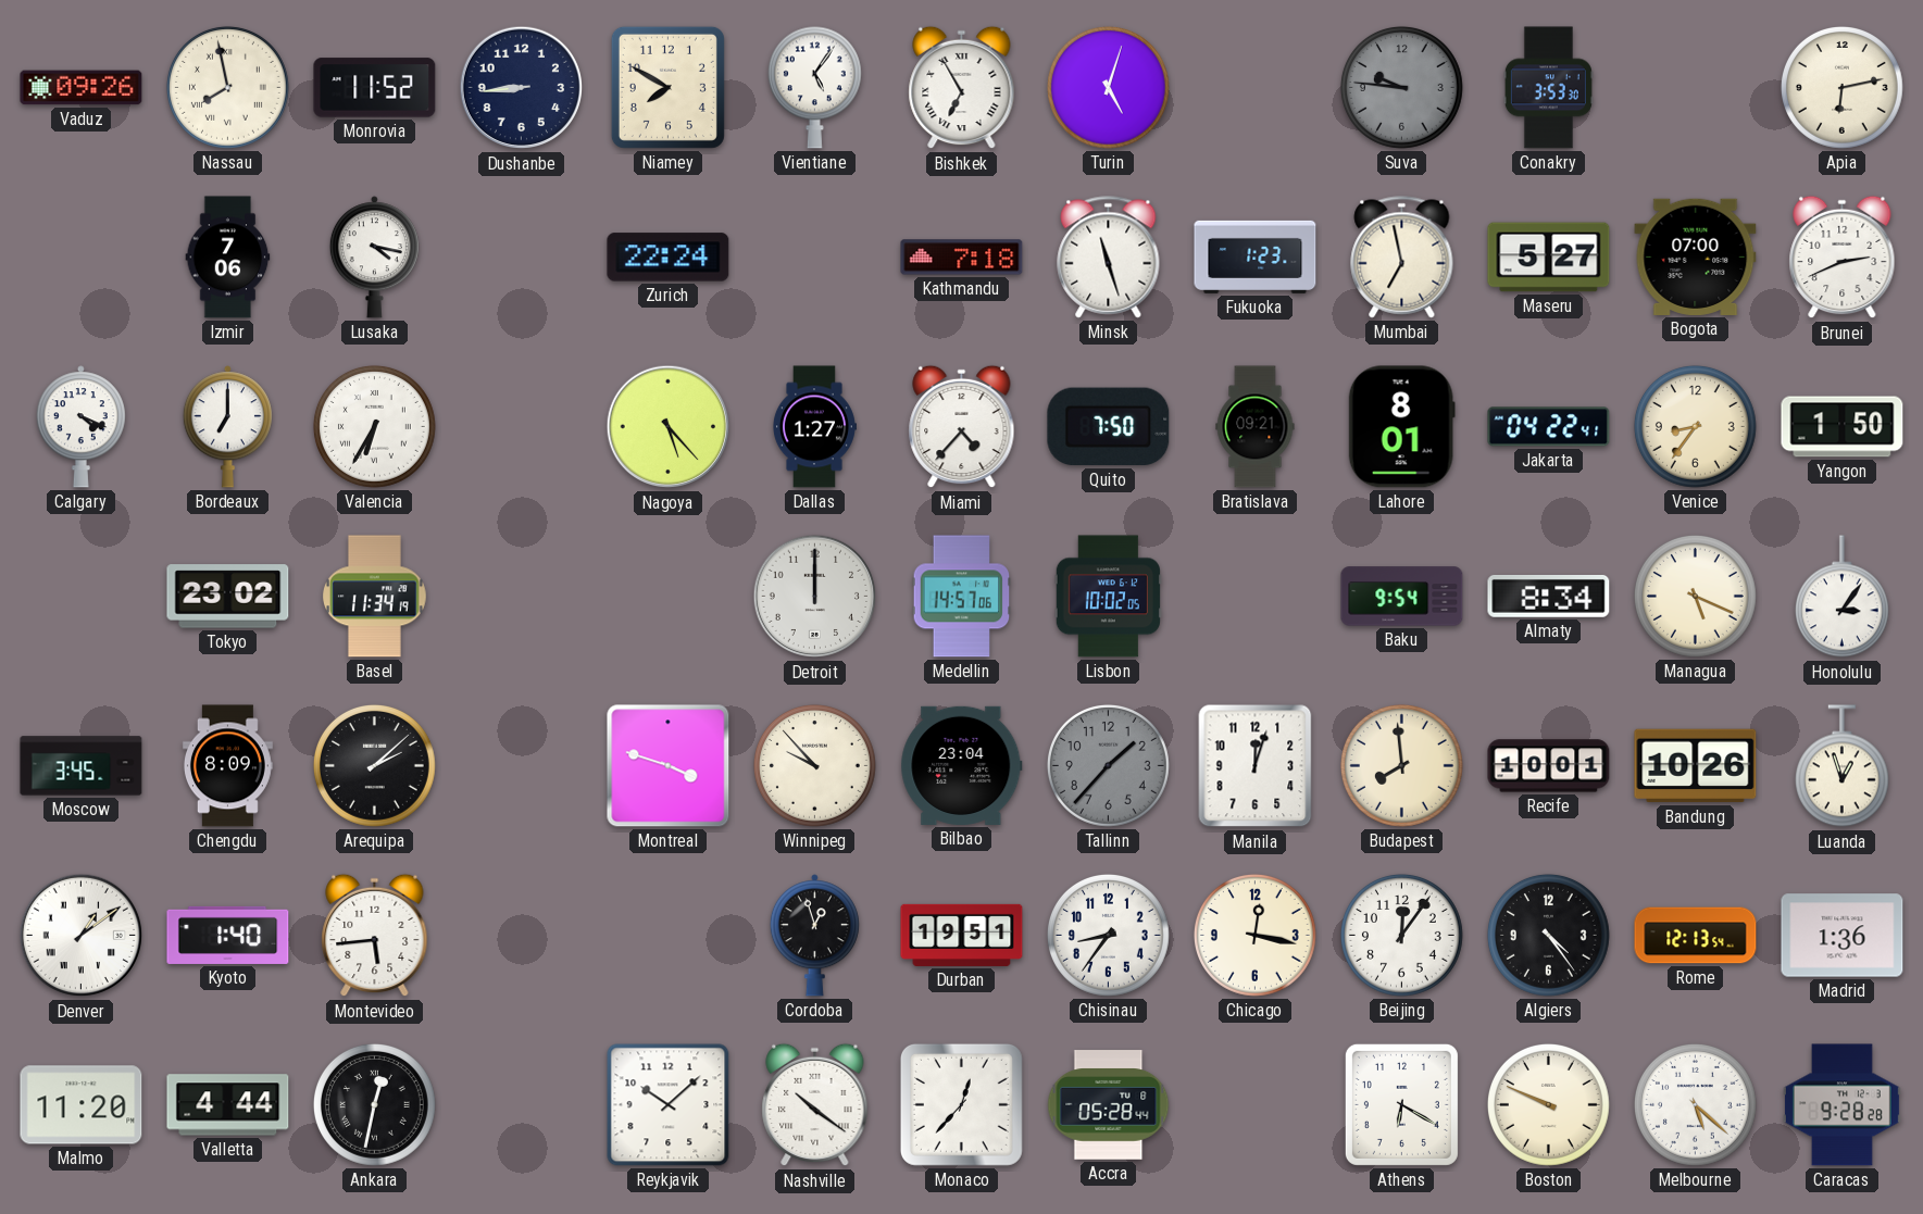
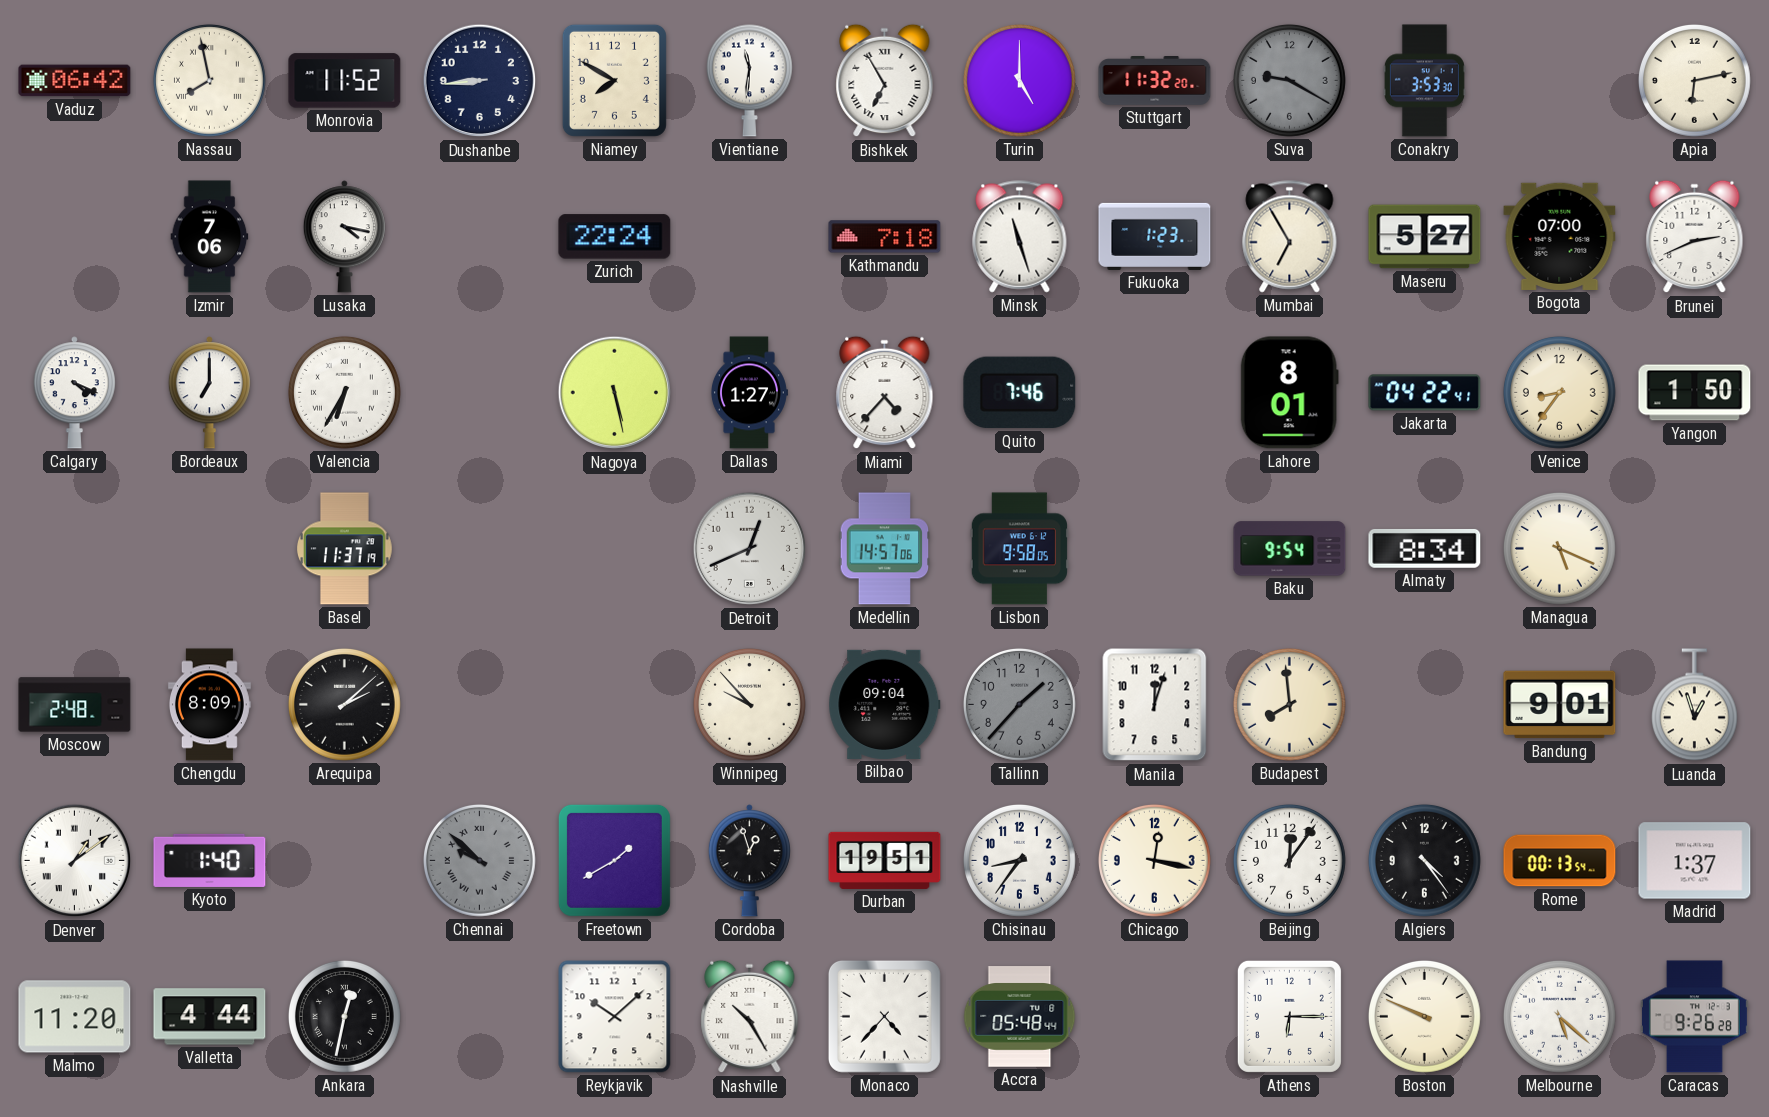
Vaduz: 09:26 -> 06:42 (75, 81)
Vientiane: 5:06 -> 11:31 (749, 80)
Turin: 5:03 -> 5:00 (1019, 80)
Stuttgart: none -> 11:32 (1155, 81)
Suva: 9:46 -> 9:20 (1289, 80)
Mumbai: 6:58 -> 6:55 (1290, 237)
Nagoya: 5:23 -> 5:28 (615, 393)
Quito: 7:50 -> 7:46 (1020, 393)
Bratislava: 09:21 -> none (1256, 427)
Tokyo: 23:02 -> none (228, 597)
Basel: 11:34 -> 11:37 (345, 549)
Detroit: 12:00 -> 12:41 (750, 549)
Lisbon: 10:02 -> 9:58 (1019, 549)
Honolulu: 3:06 -> none (1841, 597)
Moscow: 3:45 -> 2:48 (75, 705)
Montreal: 3:48 -> none (669, 766)
Bilbao: 23:04 -> 09:04 (885, 704)
Recife: 10:01 -> none (1549, 766)
Bandung: 10:26 -> 9:01 (1560, 705)
Montevideo: 5:44 -> none (375, 936)
Chennai: none -> 9:52 (479, 860)
Freetown: none -> 1:40 (614, 860)
Rome: 12:13 -> 00:13 (1560, 861)
Madrid: 1:36 -> 1:37 (1695, 861)
Nashville: 10:21 -> 10:25 (750, 1017)
Monaco: 12:37 -> 4:37 (884, 1016)
Accra: 05:28 -> 05:48 (1020, 1017)
Athens: 6:20 -> 6:15 (1289, 1016)
Caracas: 9:28 -> 9:26 (1694, 1017)
